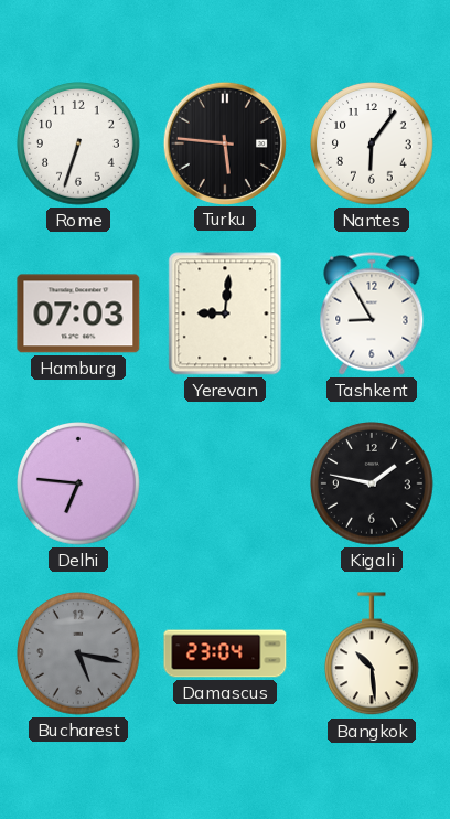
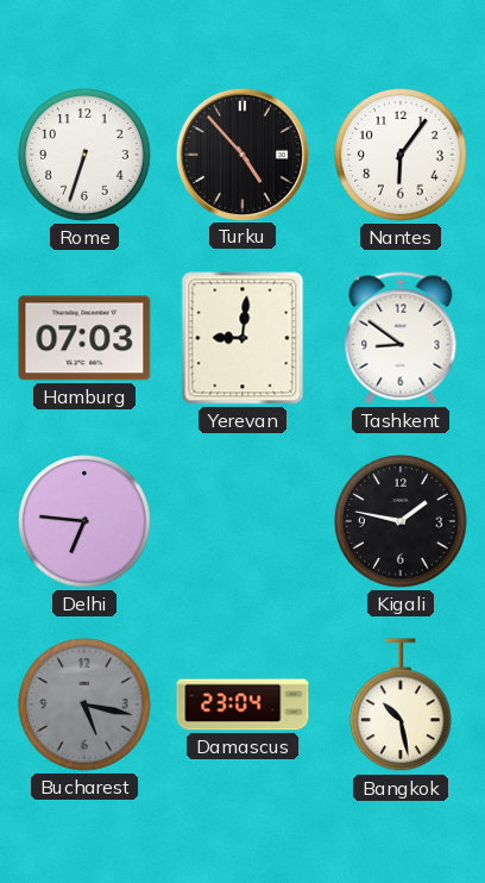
Turku: 5:46 -> 4:53 (241, 154)
Tashkent: 8:55 -> 8:51 (401, 338)
Bangkok: 10:29 -> 10:28 (401, 706)
